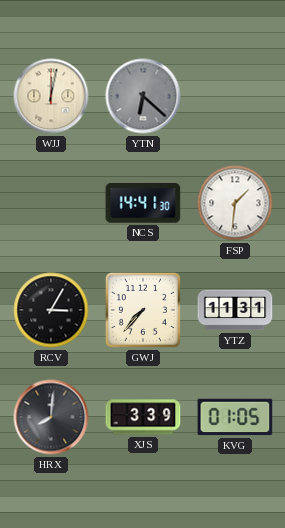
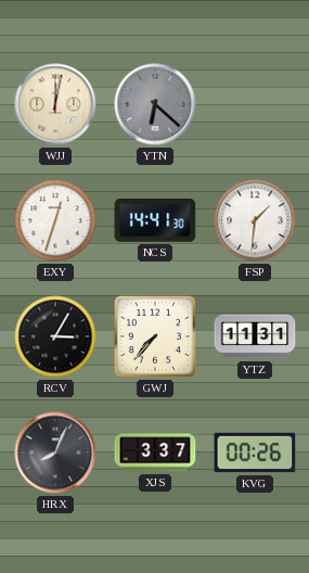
EXY: none -> 12:33 (55, 220)
HRX: 8:01 -> 8:04 (55, 453)
XJS: 3:39 -> 3:37 (155, 453)
KVG: 01:05 -> 00:26 (255, 453)
